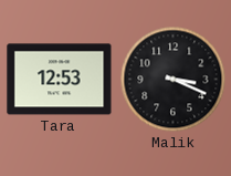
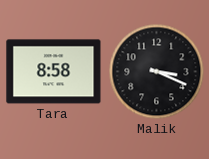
Tara: 12:53 -> 8:58 (54, 72)
